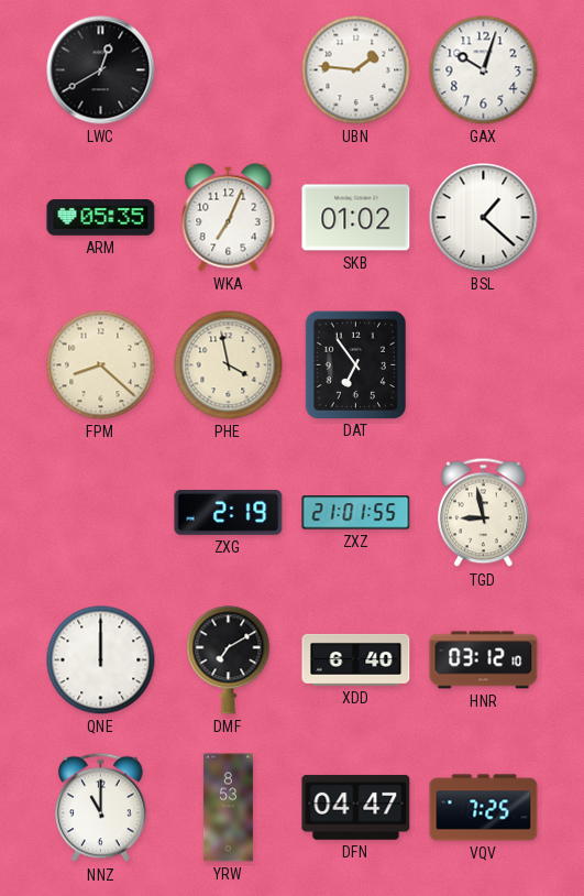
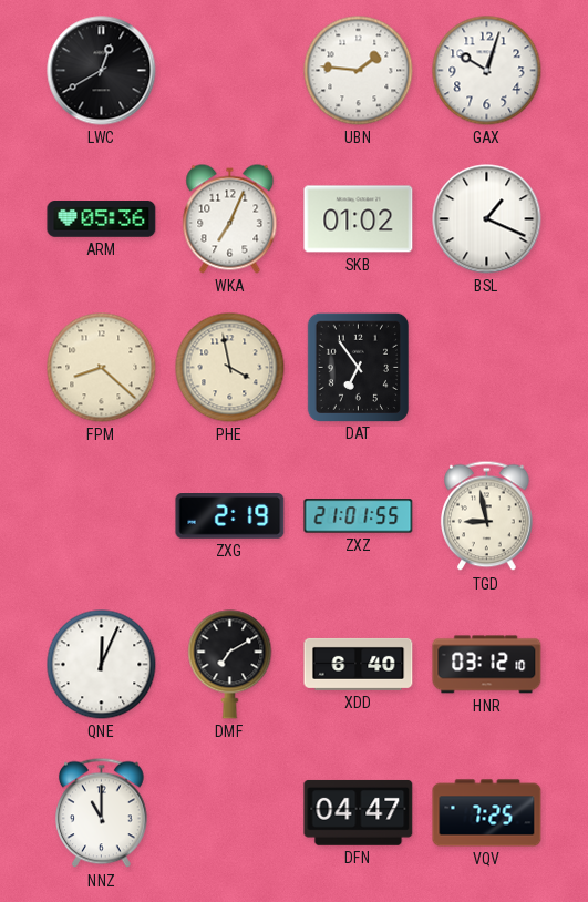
ARM: 05:35 -> 05:36 (102, 219)
BSL: 1:22 -> 1:19 (487, 219)
QNE: 12:00 -> 12:04 (102, 665)
YRW: 8:53 -> none (228, 808)
